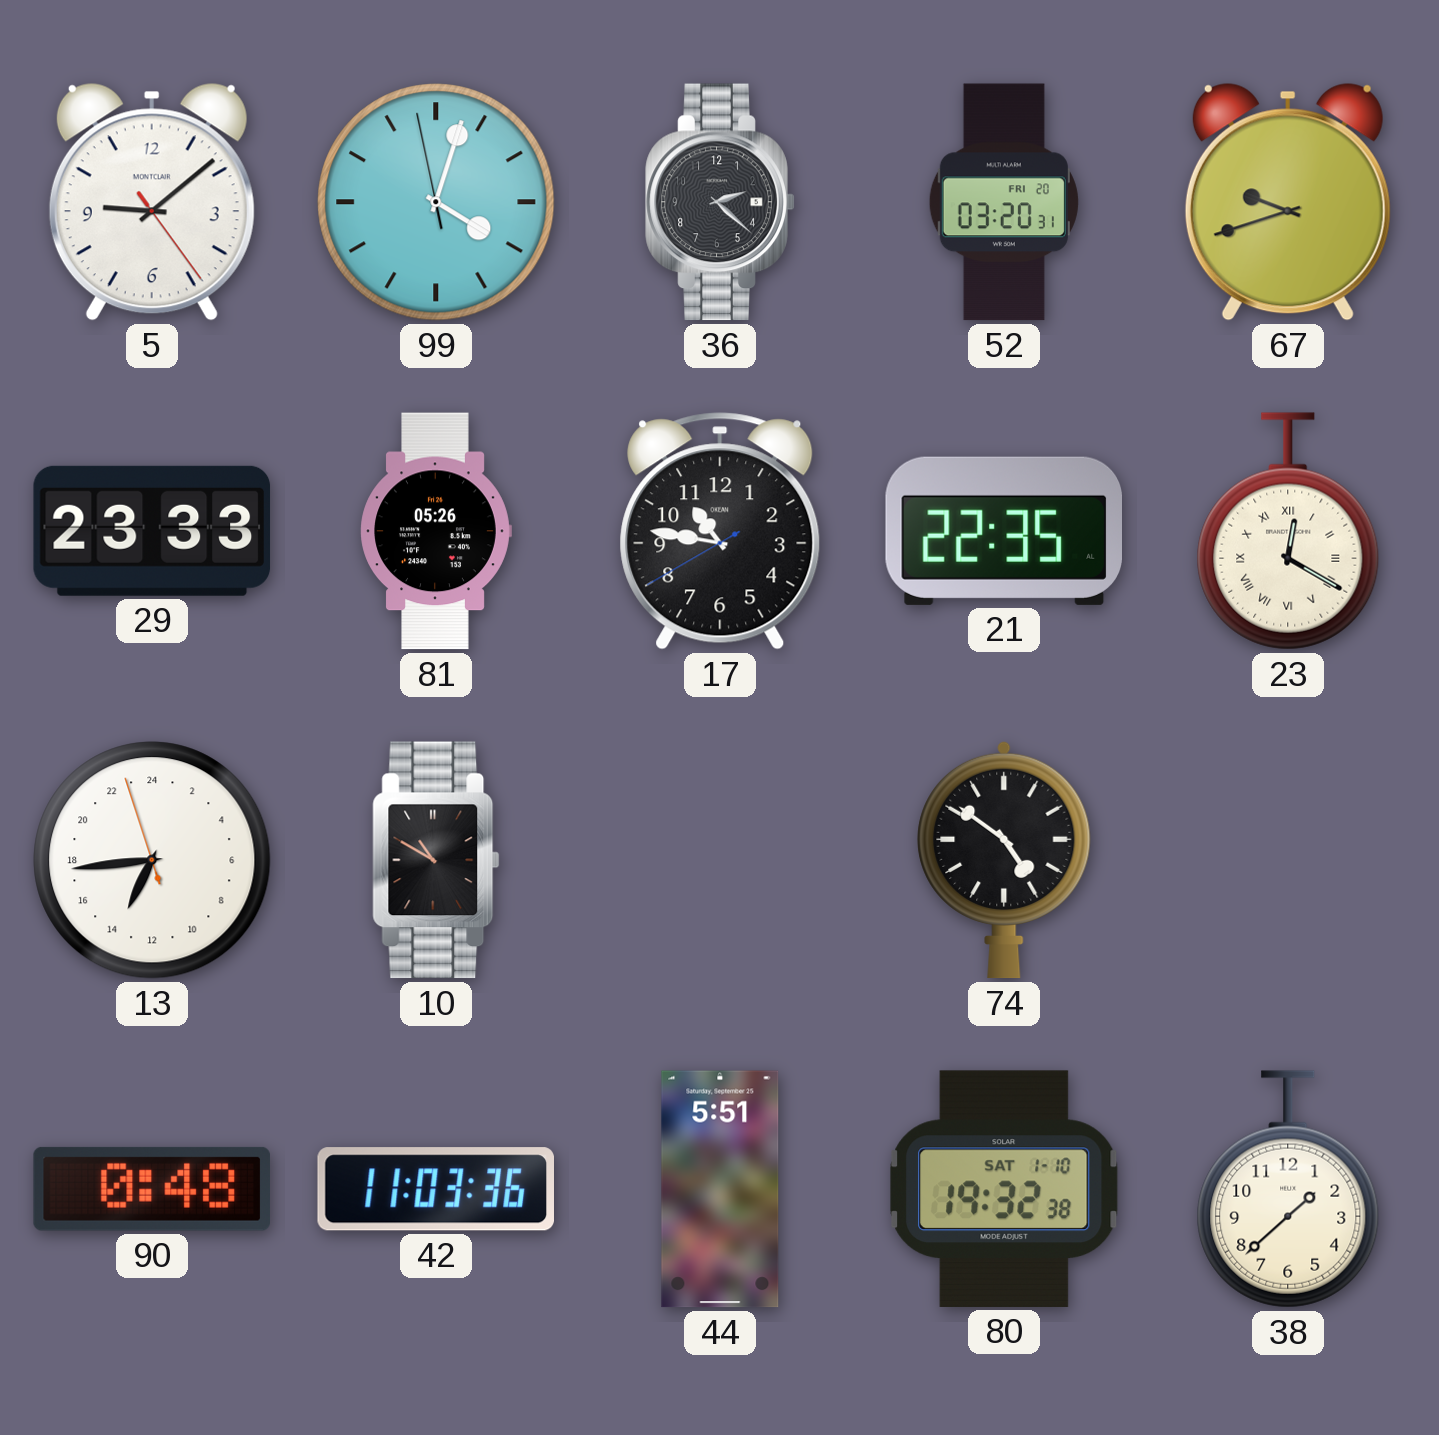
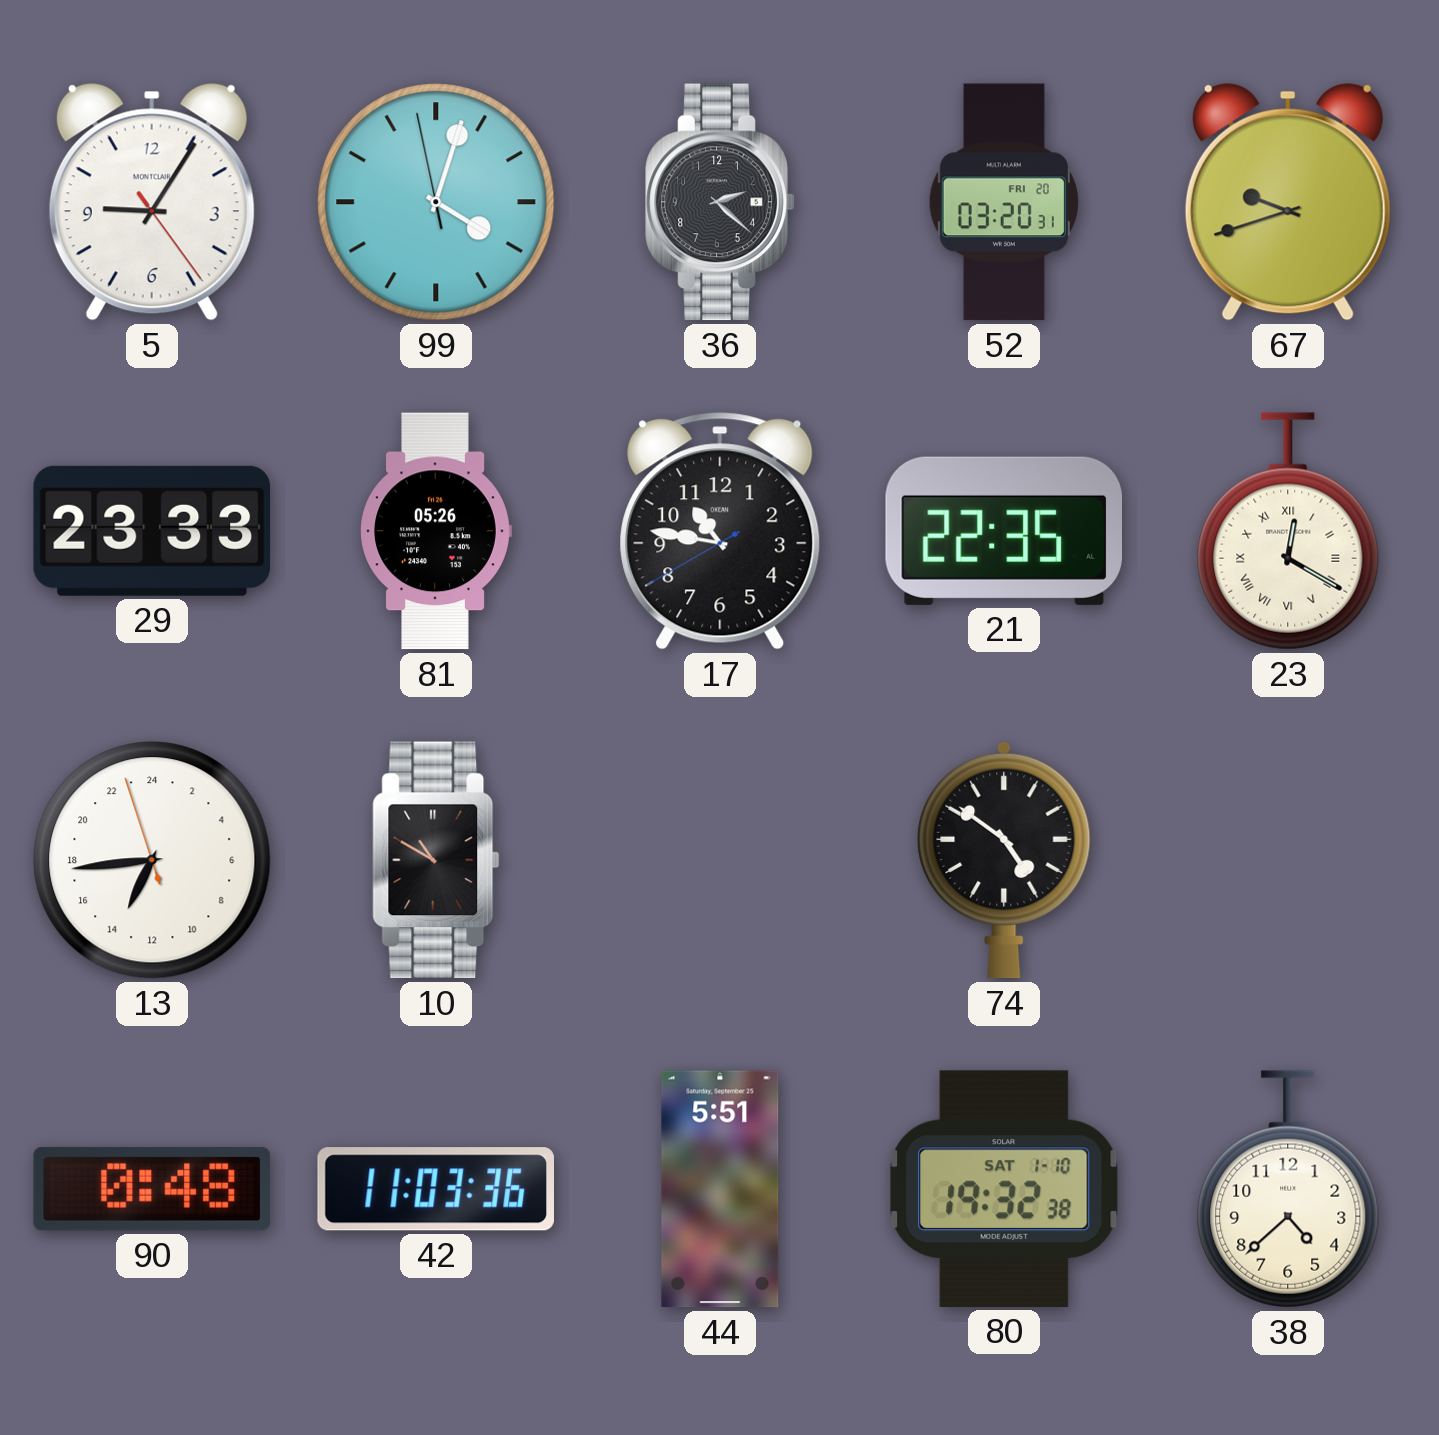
5: 9:08 -> 9:05 (152, 202)
38: 1:38 -> 4:38 (1288, 1189)
